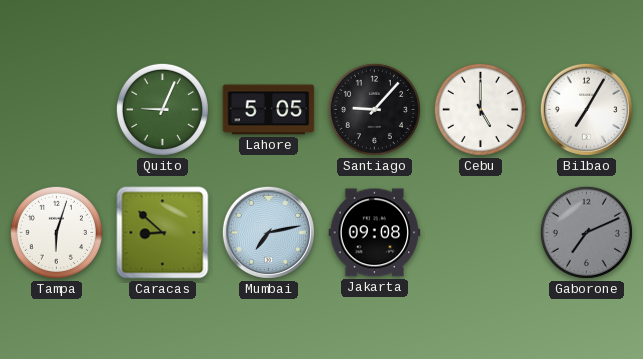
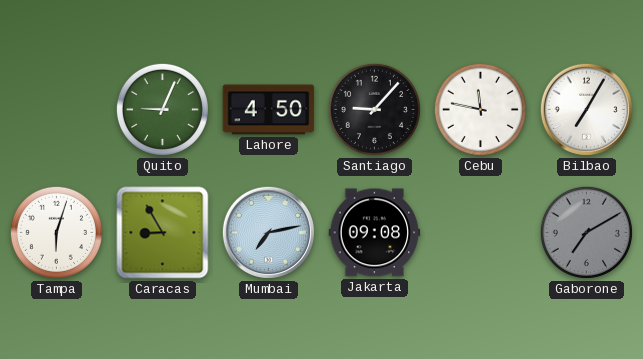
Lahore: 5:05 -> 4:50 (269, 110)
Cebu: 5:00 -> 11:47 (480, 109)
Caracas: 8:52 -> 8:55 (163, 233)
Gaborone: 7:11 -> 7:10 (586, 232)
